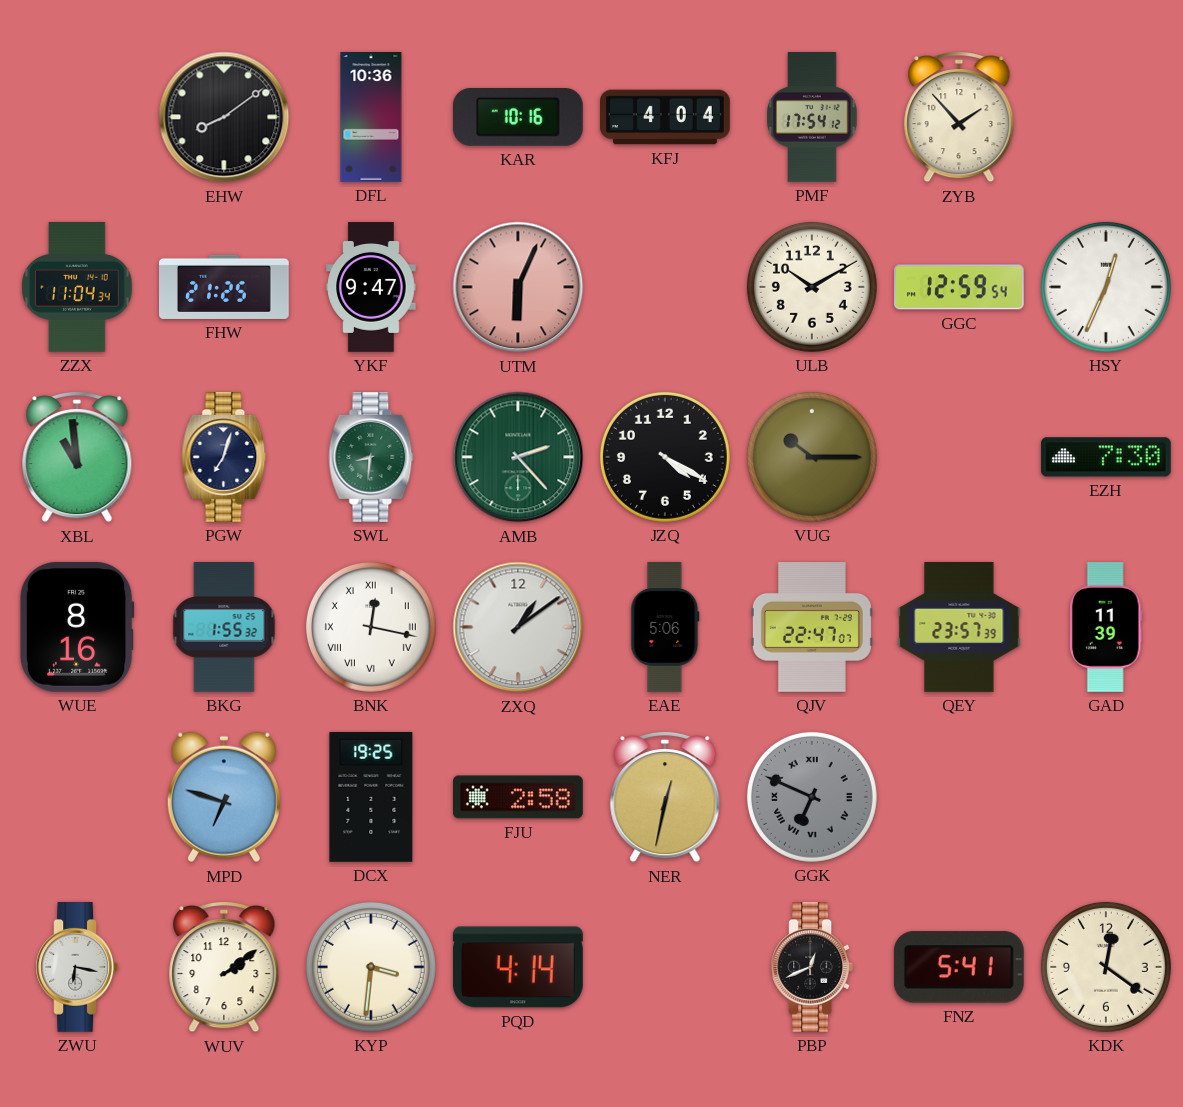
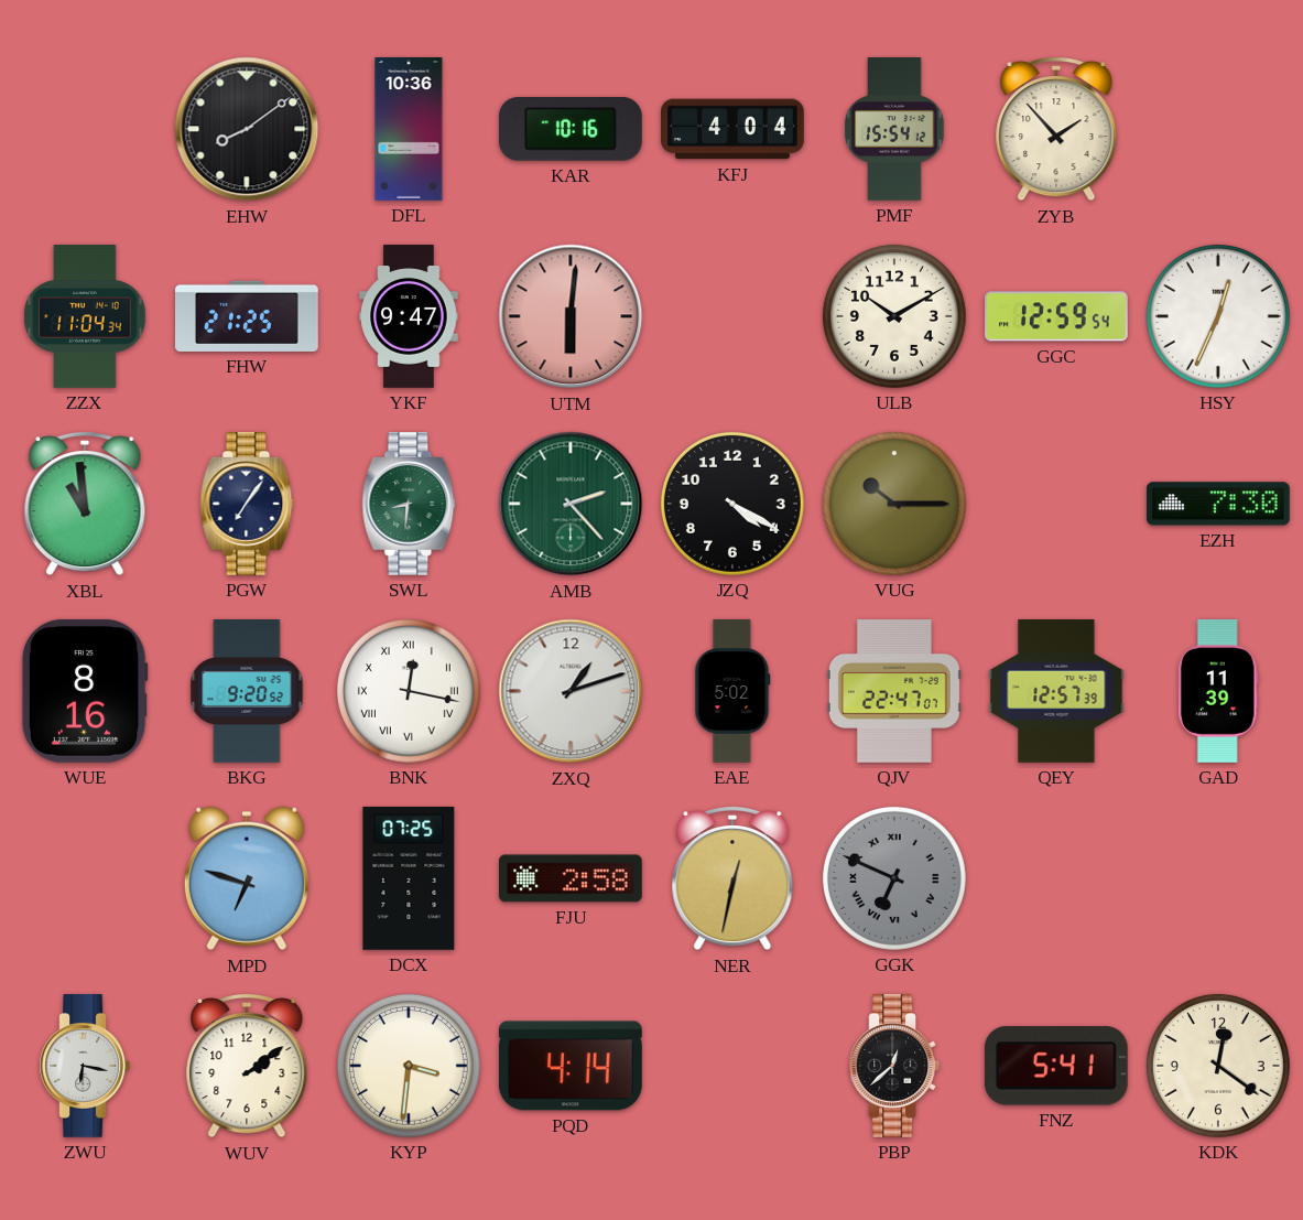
PMF: 17:54 -> 15:54 (894, 130)
UTM: 6:04 -> 6:01 (571, 316)
PGW: 7:03 -> 7:06 (247, 505)
BKG: 1:55 -> 9:20 (247, 692)
ZXQ: 1:09 -> 1:12 (571, 691)
EAE: 5:06 -> 5:02 (732, 692)
QEY: 23:57 -> 12:57 (1056, 692)
DCX: 19:25 -> 07:25 (409, 878)
PBP: 12:41 -> 12:38 (894, 1067)
